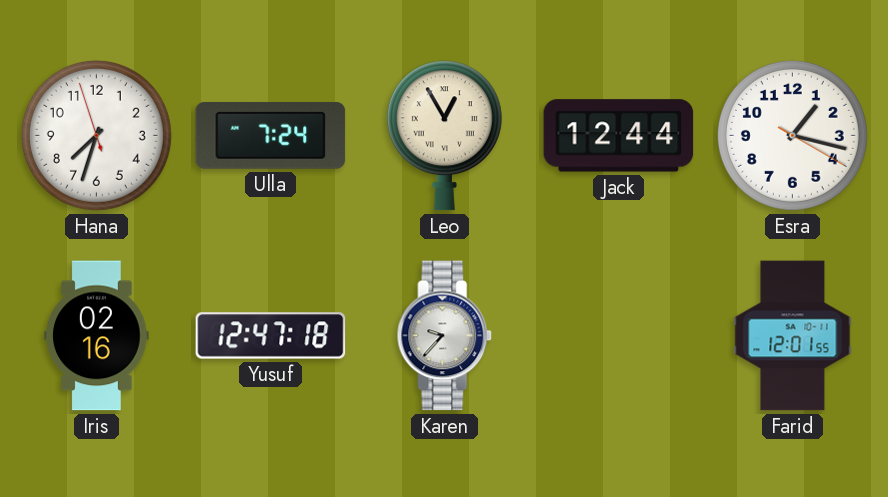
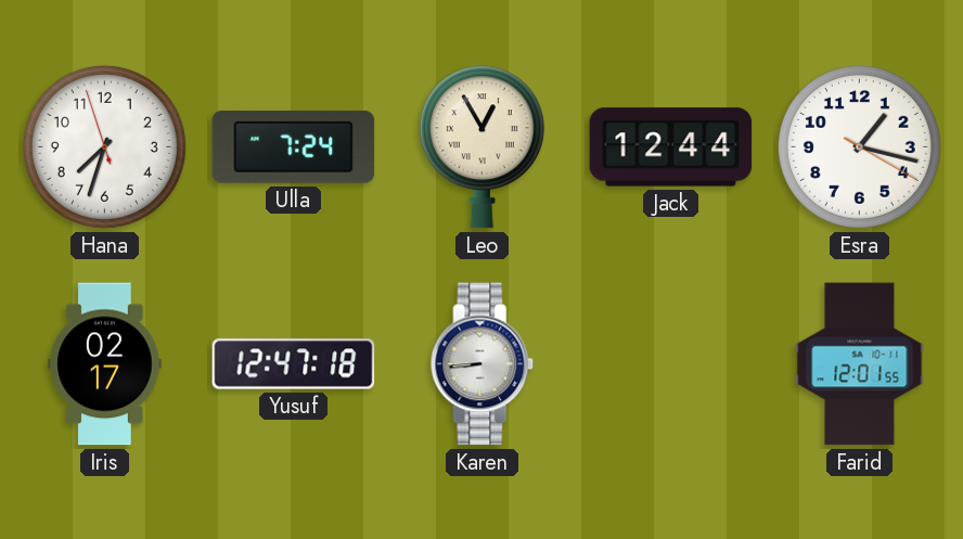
Iris: 02:16 -> 02:17 (105, 364)
Karen: 9:37 -> 8:44 (483, 364)
